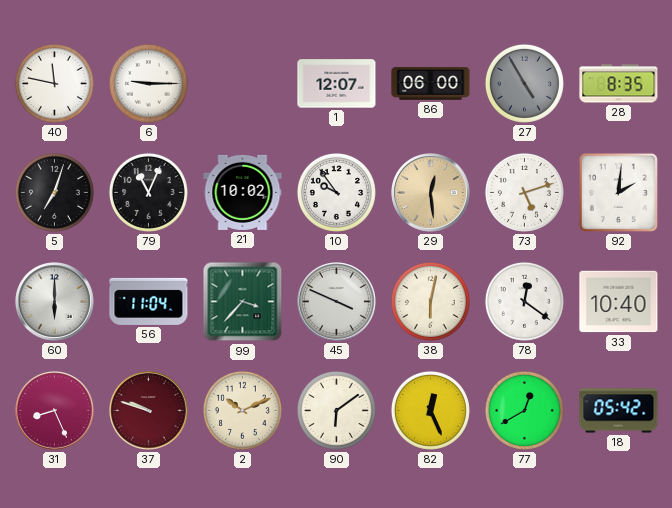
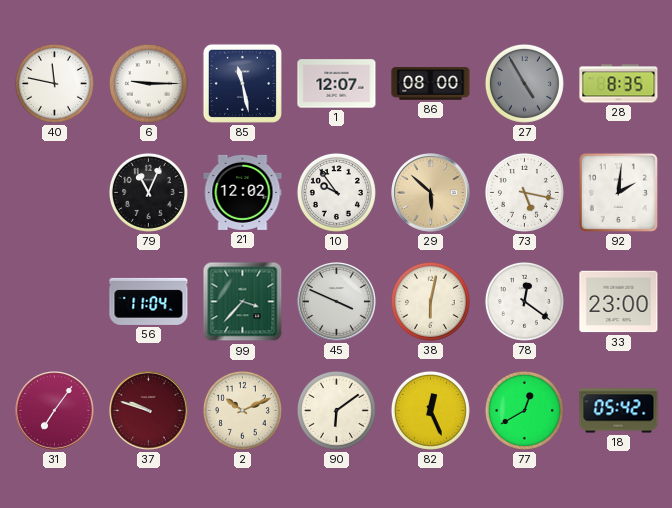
85: none -> 11:28 (242, 83)
86: 06:00 -> 08:00 (431, 84)
5: 7:03 -> none (54, 192)
21: 10:02 -> 12:02 (243, 192)
29: 12:29 -> 5:52 (431, 193)
73: 5:12 -> 5:17 (524, 192)
60: 6:00 -> none (55, 302)
33: 10:40 -> 23:00 (619, 302)
31: 8:26 -> 7:06 (55, 411)
